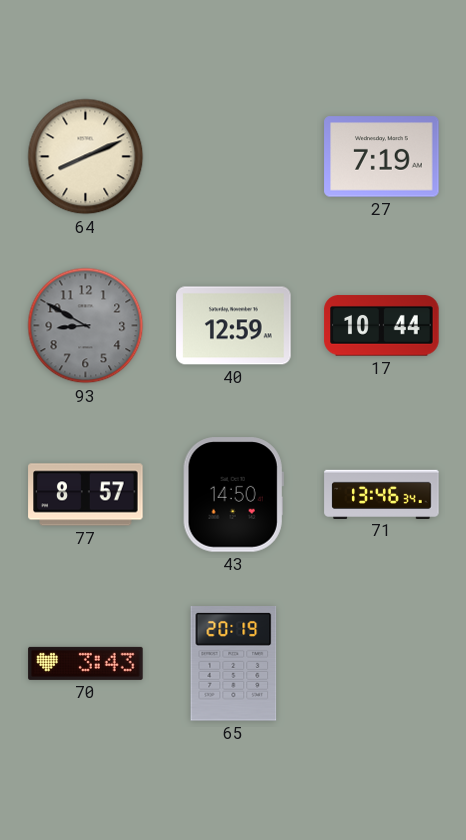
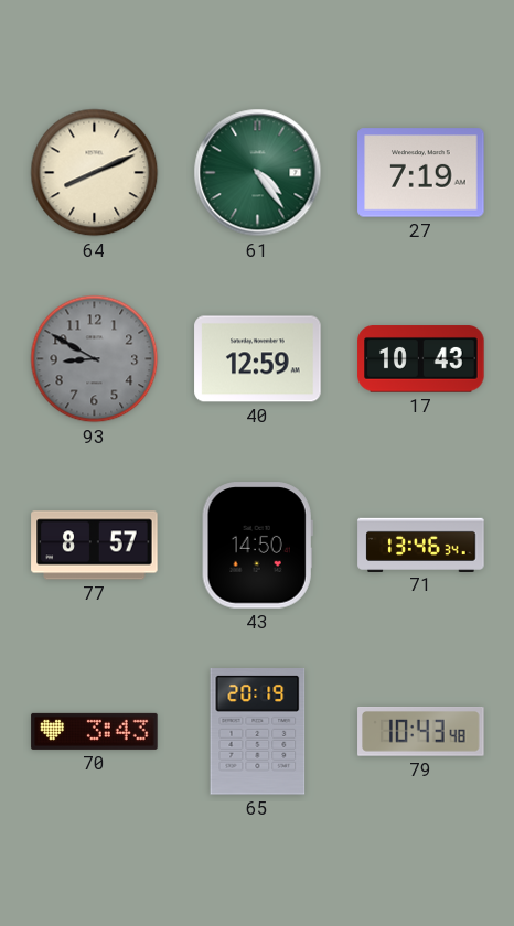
61: none -> 4:24 (258, 173)
17: 10:44 -> 10:43 (421, 359)
79: none -> 10:43 (421, 732)
